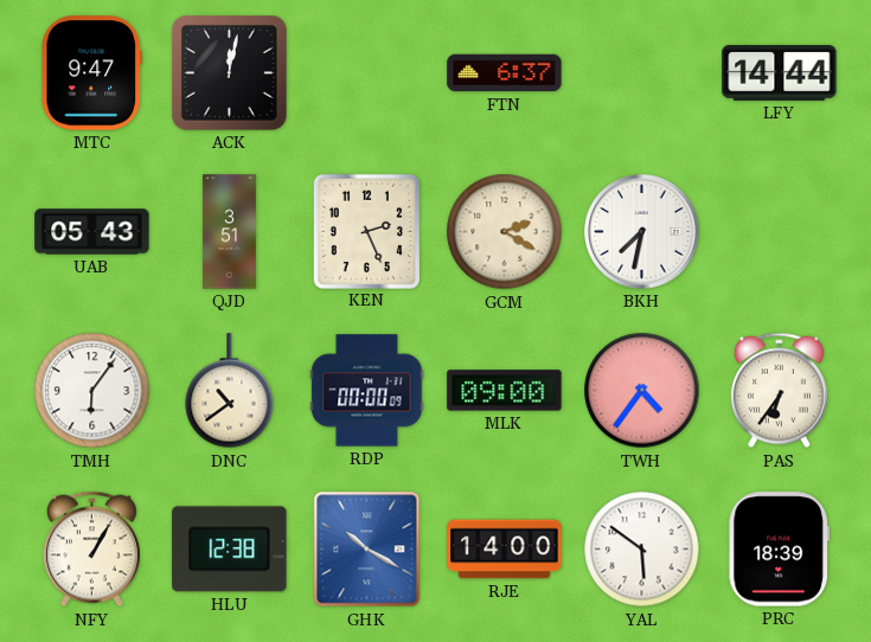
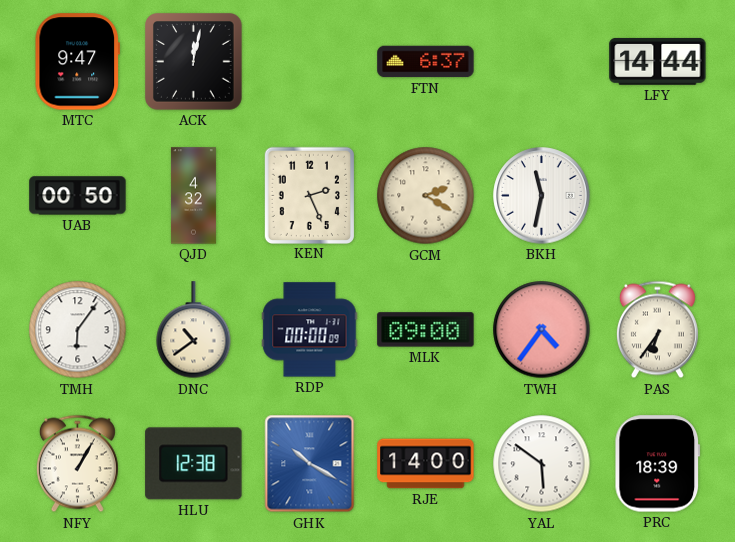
UAB: 05:43 -> 00:50 (78, 196)
QJD: 3:51 -> 4:32 (193, 196)
BKH: 7:32 -> 11:32 (542, 196)
